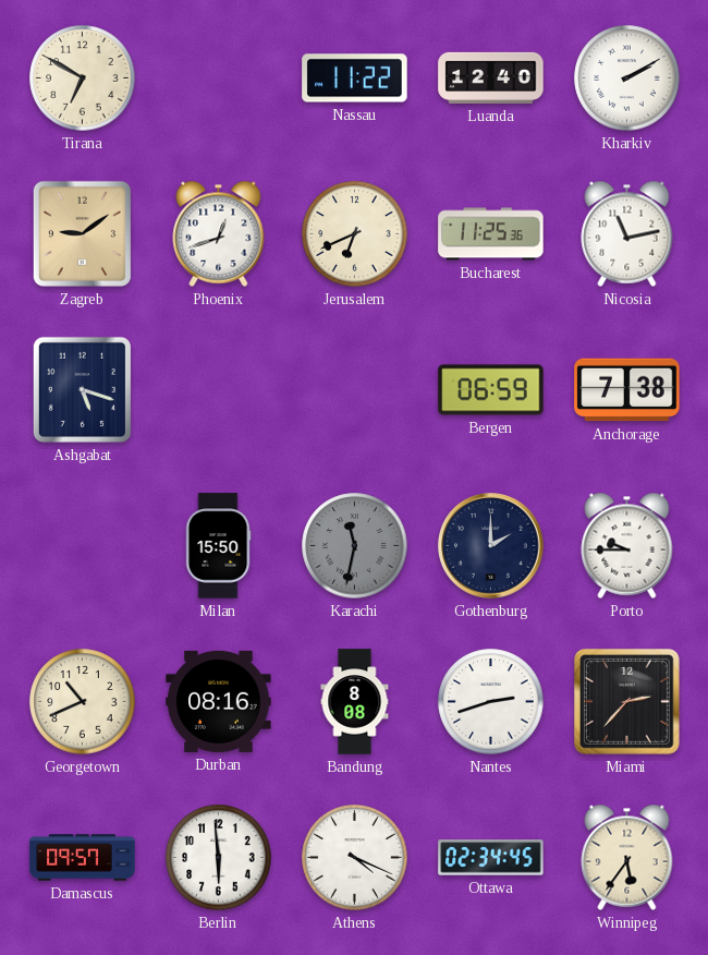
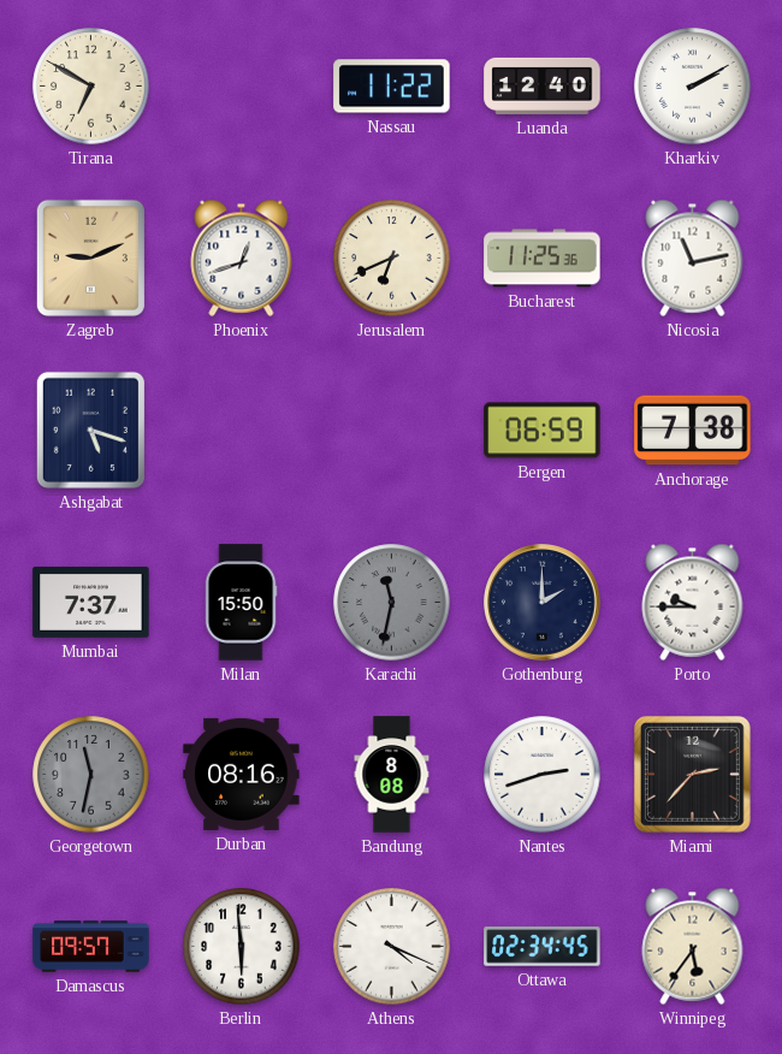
Zagreb: 9:09 -> 9:11 (90, 257)
Mumbai: none -> 7:37 (91, 602)
Georgetown: 10:41 -> 11:32 (91, 775)
Georgetown dial: cream -> grey (91, 775)
